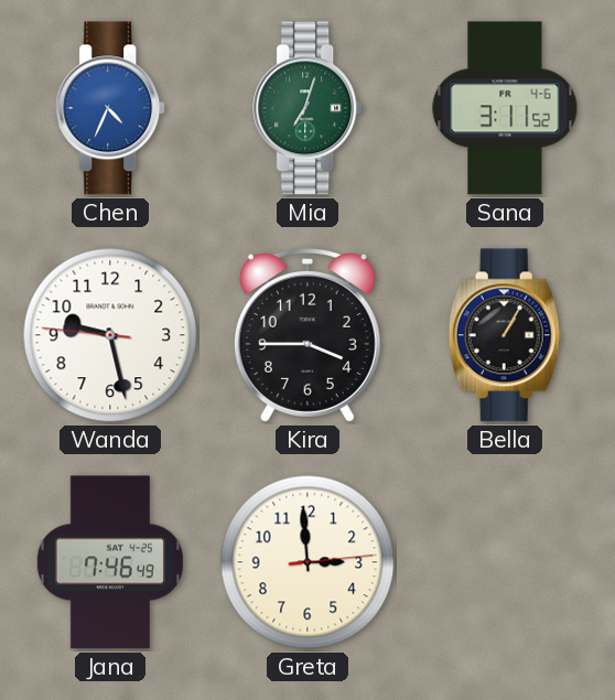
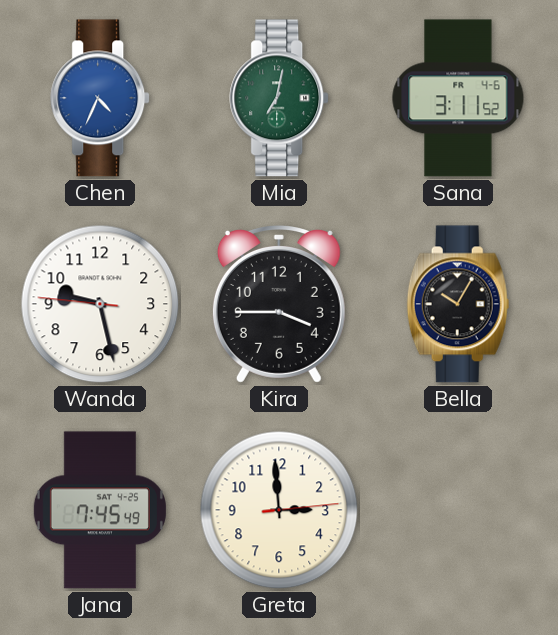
Mia: 7:03 -> 7:02 (280, 98)
Bella: 1:05 -> 10:05 (458, 304)
Jana: 7:46 -> 7:45 (100, 510)
